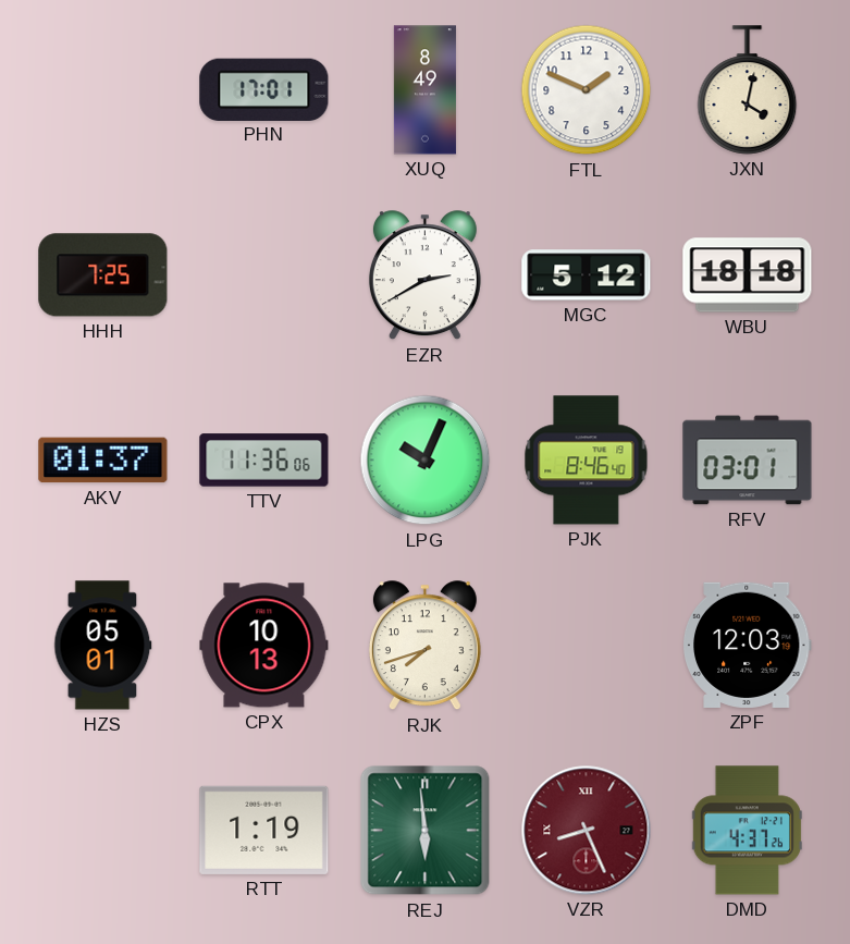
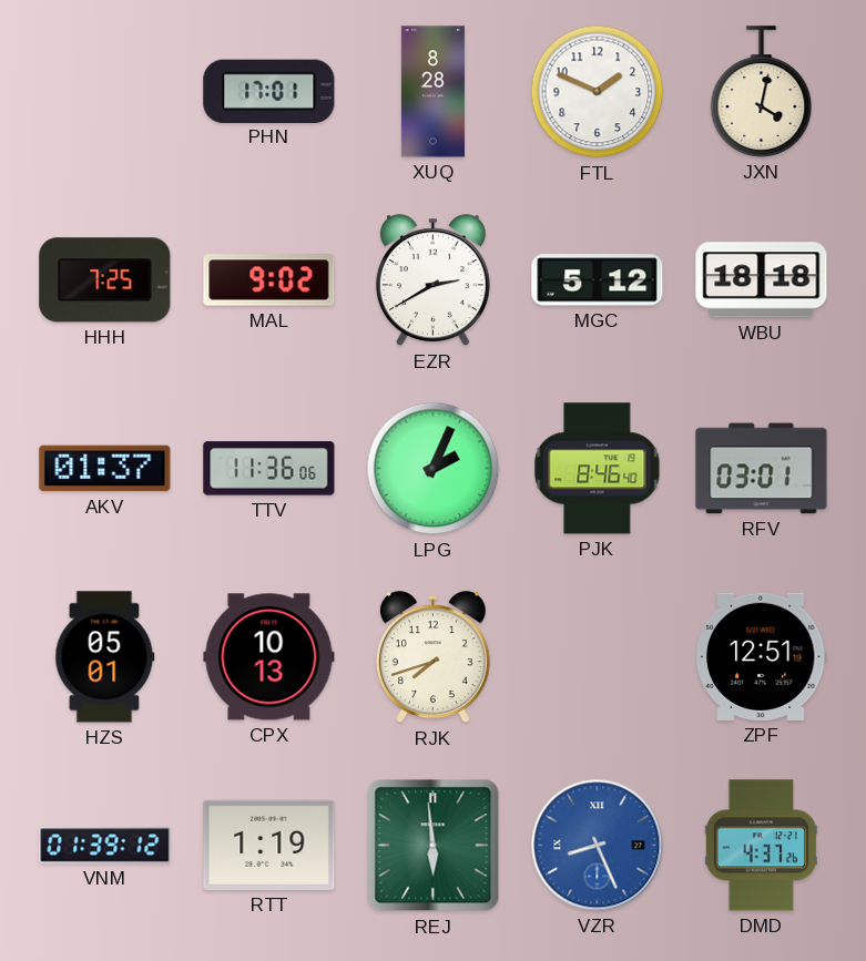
XUQ: 8:49 -> 8:28 (432, 92)
MAL: none -> 9:02 (269, 280)
LPG: 10:04 -> 2:04 (434, 469)
ZPF: 12:03 -> 12:51 (761, 656)
VNM: none -> 01:39 (105, 846)
VZR dial: burgundy -> blue (598, 846)
